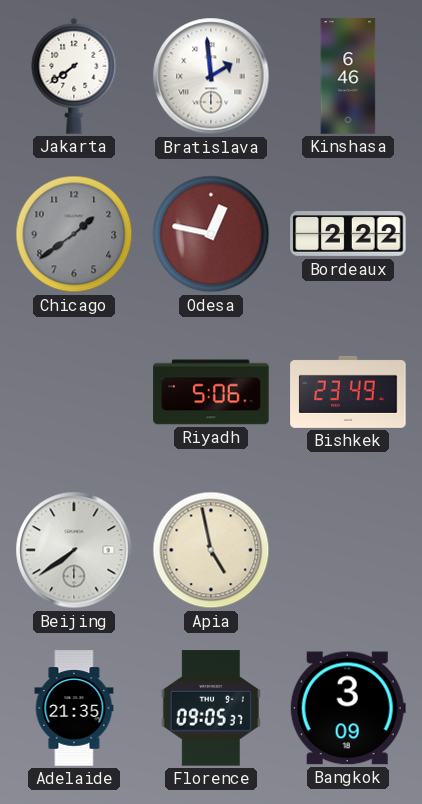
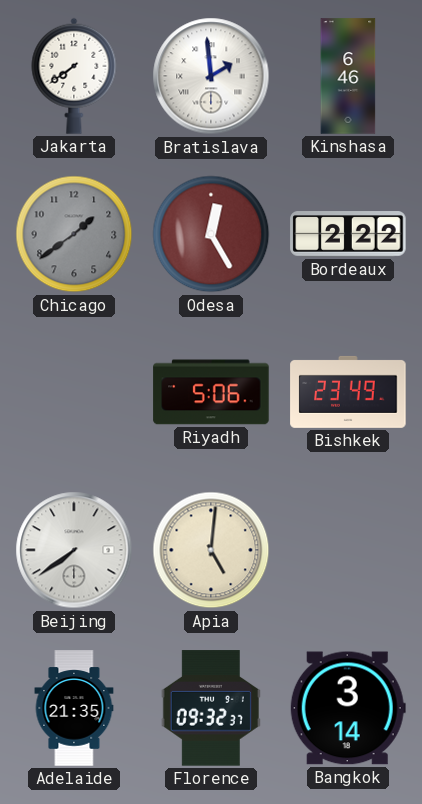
Odesa: 12:47 -> 12:25 (211, 234)
Apia: 4:58 -> 5:01 (211, 550)
Florence: 09:05 -> 09:32 (211, 708)
Bangkok: 3:09 -> 3:14 (348, 708)
